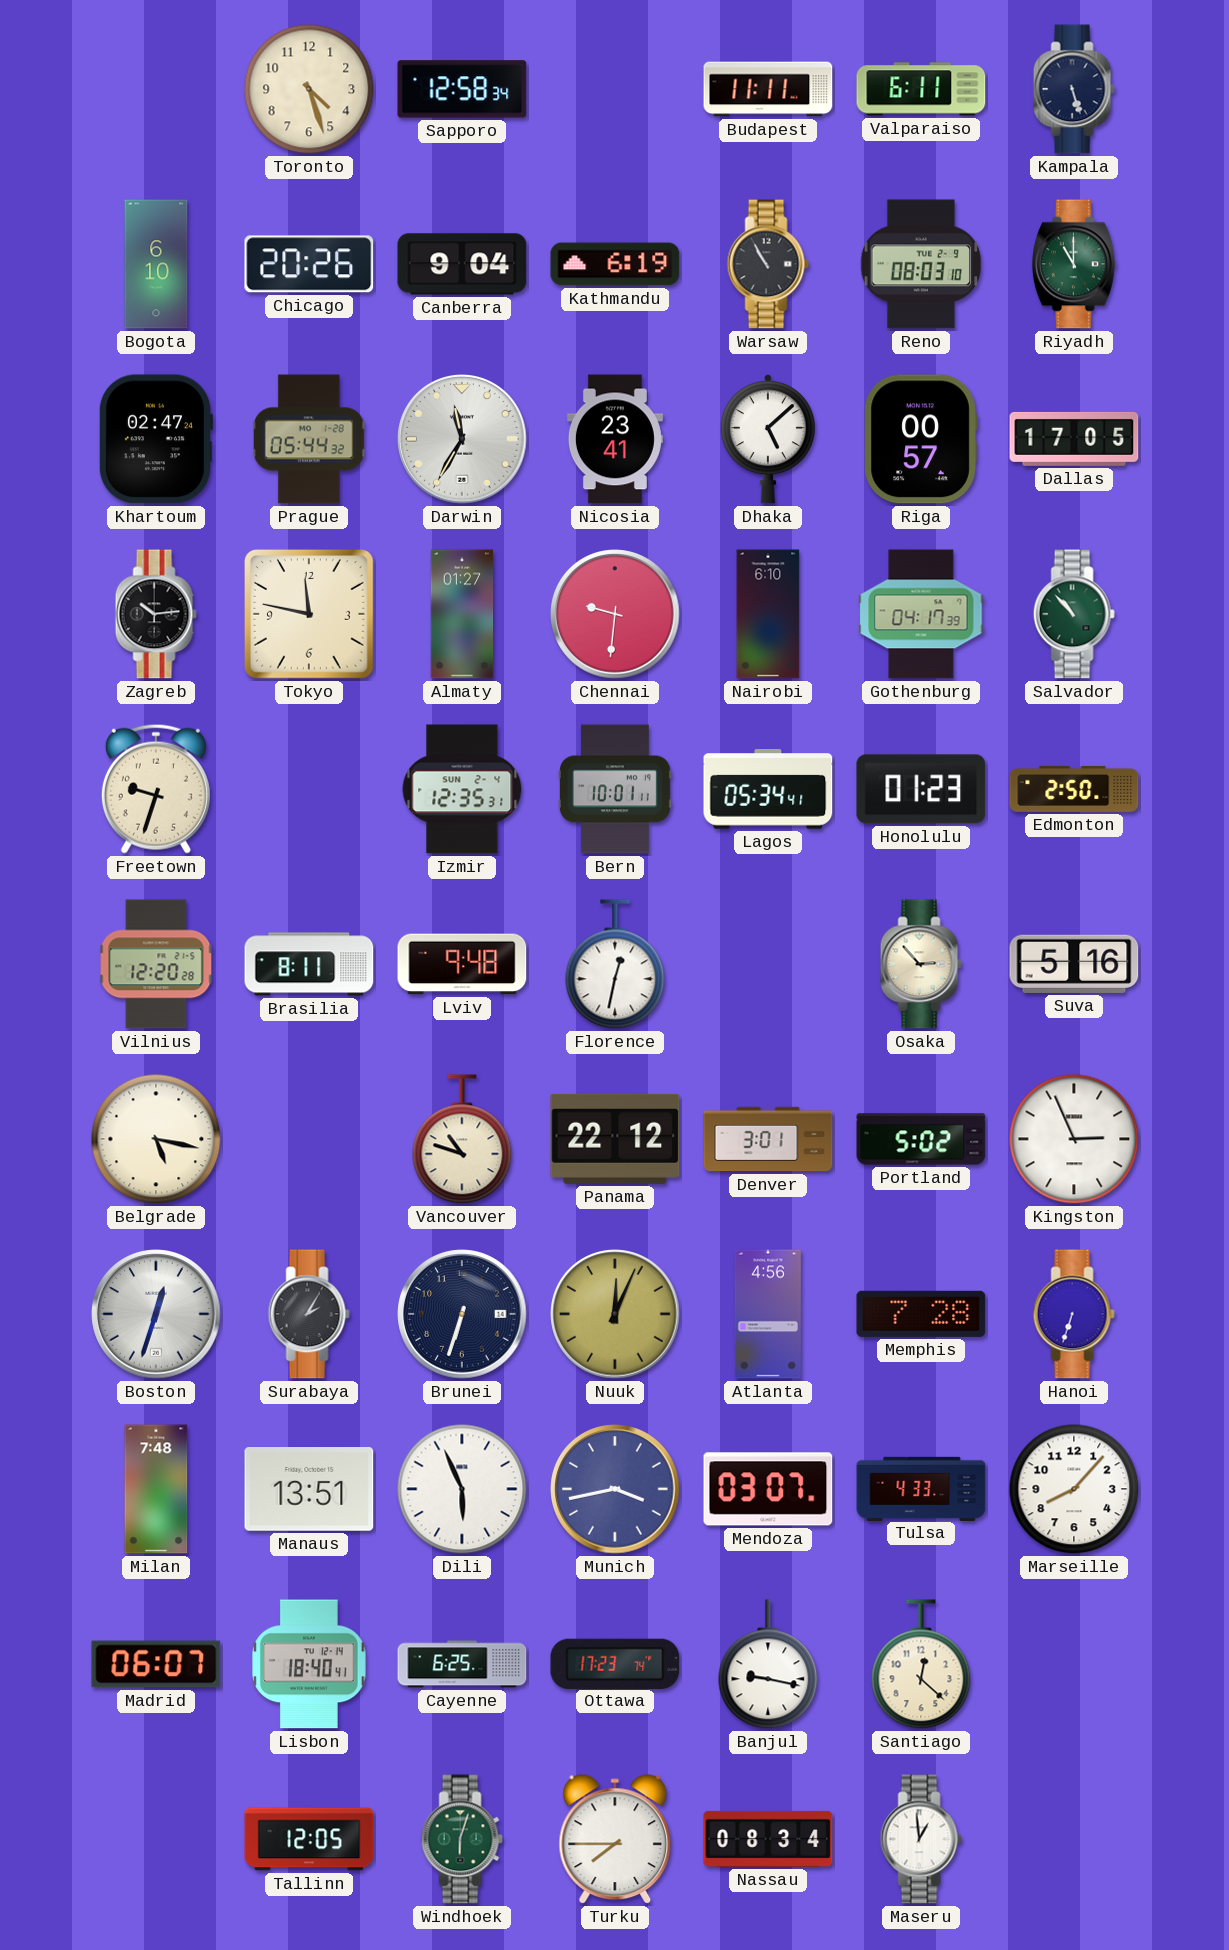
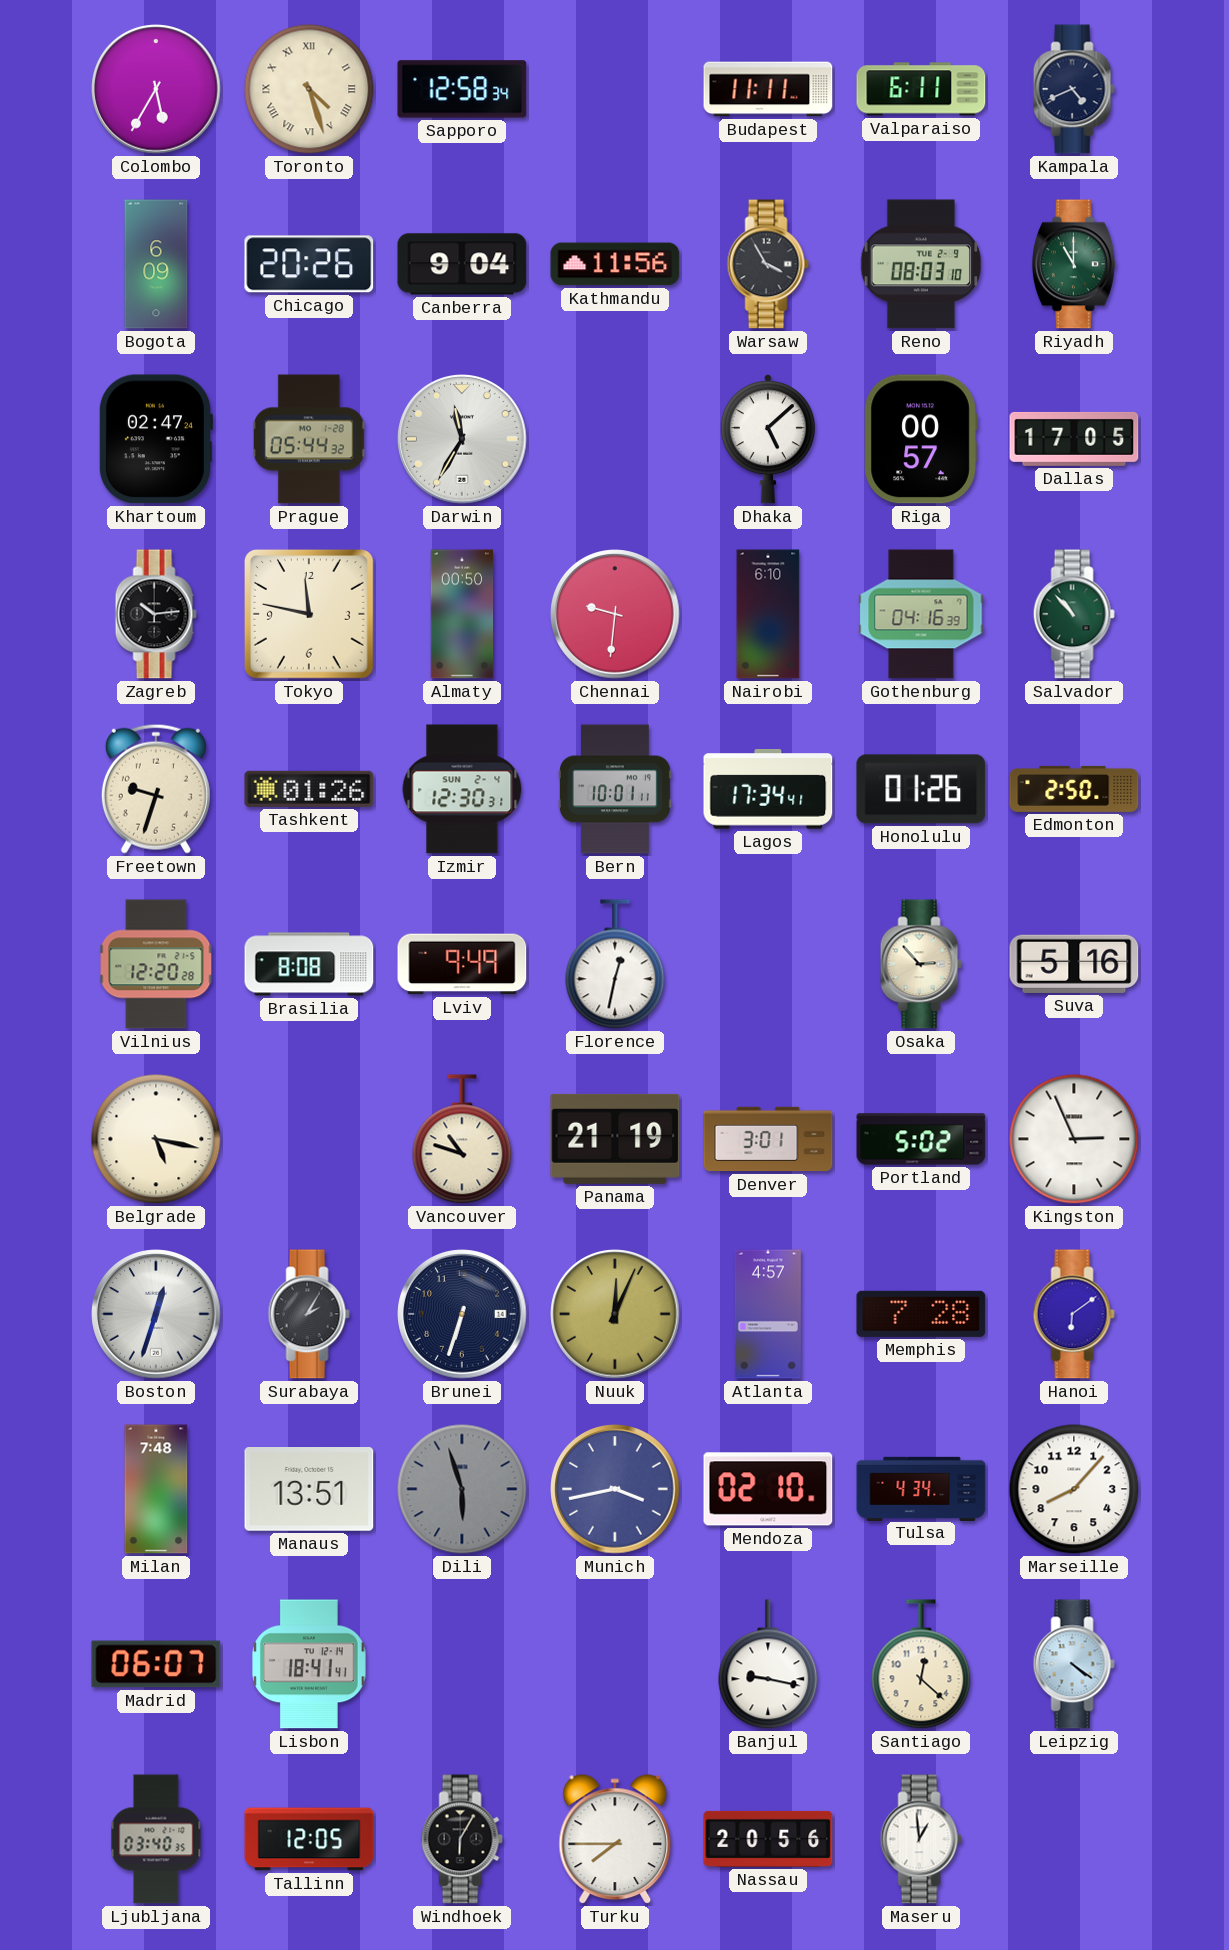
Colombo: none -> 5:35 (156, 89)
Toronto numerals: Arabic -> Roman (309, 89)
Kampala: 5:27 -> 4:41 (1074, 89)
Bogota: 6:10 -> 6:09 (156, 264)
Kathmandu: 6:19 -> 11:56 (615, 264)
Warsaw: 10:55 -> 3:55 (768, 264)
Nicosia: 23:41 -> none (615, 439)
Almaty: 01:27 -> 00:50 (462, 614)
Gothenburg: 04:17 -> 04:16 (921, 614)
Tashkent: none -> 01:26 (309, 789)
Izmir: 12:35 -> 12:30 (462, 789)
Lagos: 05:34 -> 17:34 (768, 790)
Honolulu: 01:23 -> 01:26 (921, 789)
Brasilia: 8:11 -> 8:08 (309, 964)
Lviv: 9:48 -> 9:49 (462, 964)
Panama: 22:12 -> 21:19 (615, 1139)
Atlanta: 4:56 -> 4:57 (768, 1314)
Hanoi: 6:33 -> 6:09 (1074, 1314)
Dili: 5:56 -> 5:57 (462, 1489)
Dili dial: white -> grey (462, 1489)
Mendoza: 03:07 -> 02:10 (768, 1489)
Tulsa: 4:33 -> 4:34 (921, 1488)
Lisbon: 18:40 -> 18:41 (310, 1664)
Cayenne: 6:25 -> none (462, 1664)
Ottawa: 17:23 -> none (615, 1663)
Leipzig: none -> 4:21 (1074, 1664)
Ljubljana: none -> 03:40 (156, 1839)
Windhoek: 6:03 -> 6:05 (462, 1839)
Windhoek dial: green -> black (462, 1839)
Nassau: 08:34 -> 20:56 (768, 1839)
